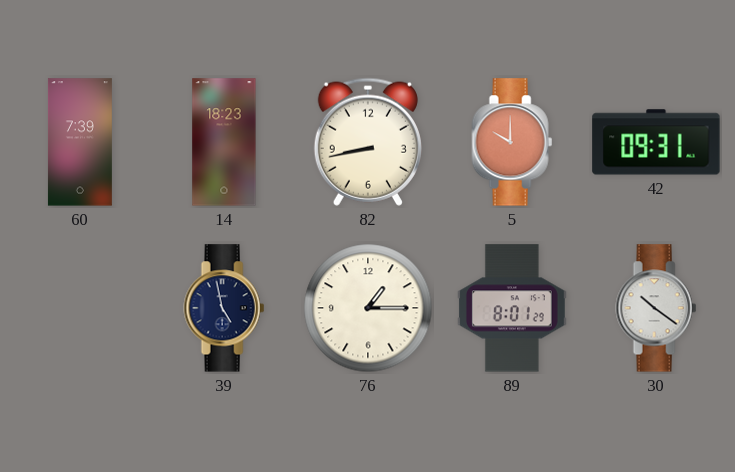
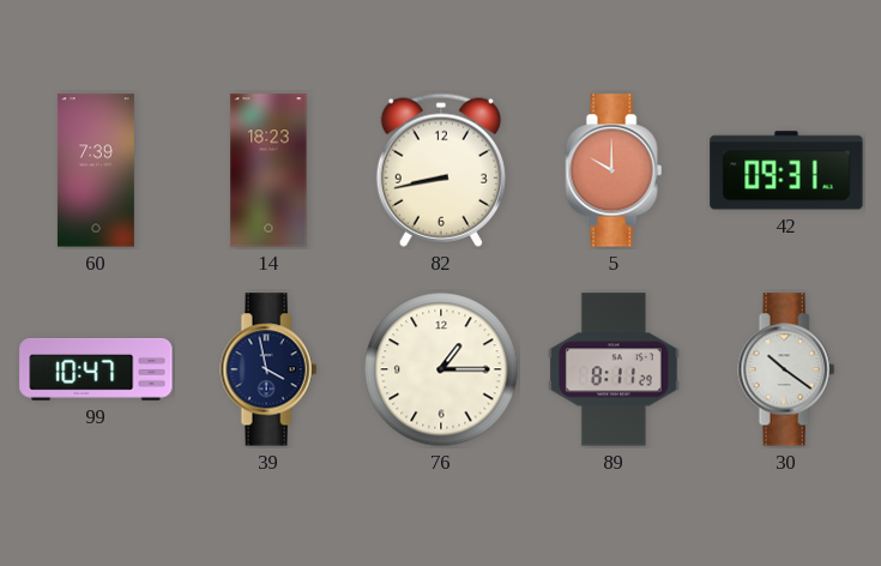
99: none -> 10:47 (96, 369)
39: 4:58 -> 3:58 (268, 369)
89: 8:01 -> 8:11 (614, 369)
